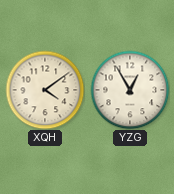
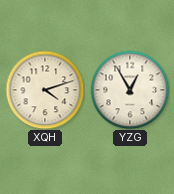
XQH: 4:09 -> 4:12 (45, 90)
